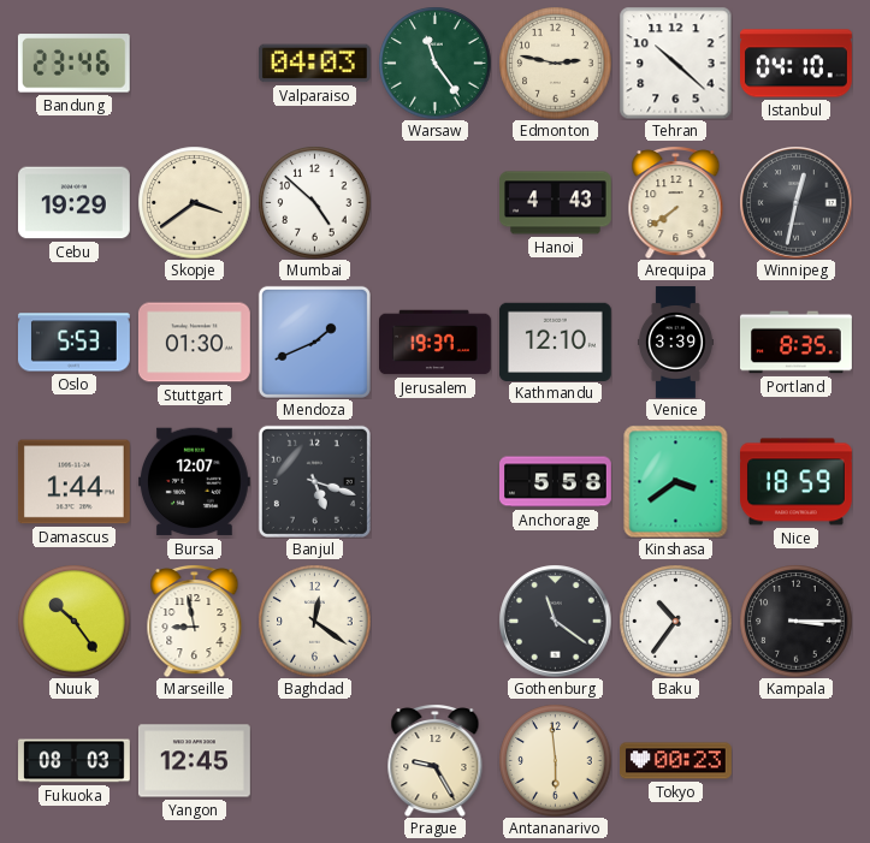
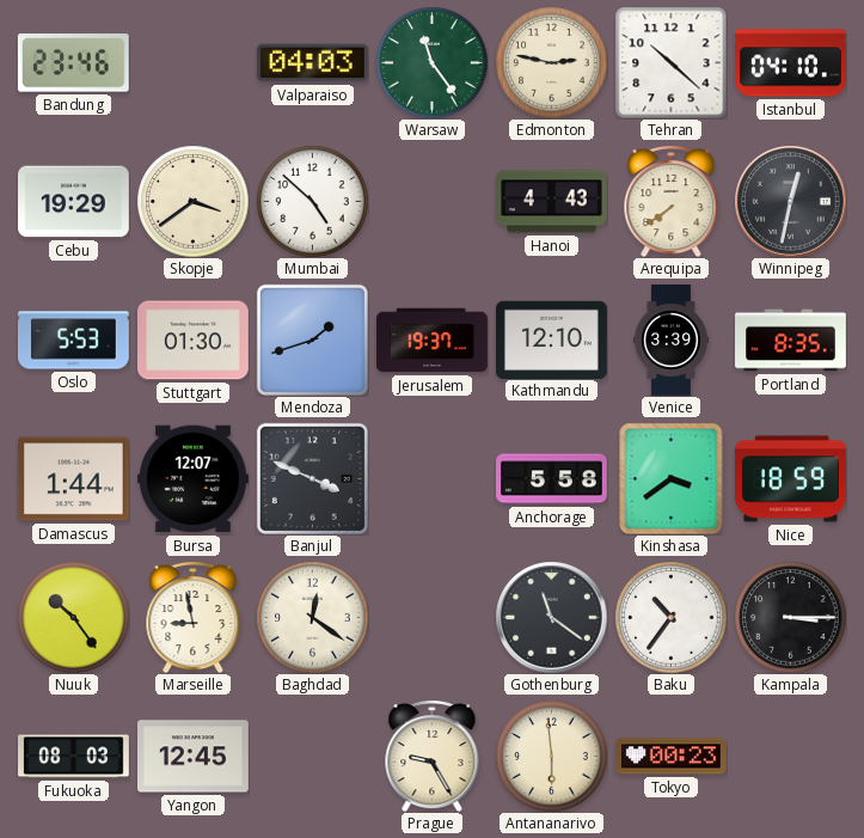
Mendoza: 1:41 -> 1:42 (312, 340)
Banjul: 5:18 -> 3:49 (312, 478)
